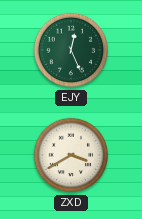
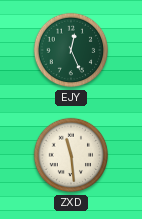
ZXD: 3:40 -> 11:29 (71, 155)
